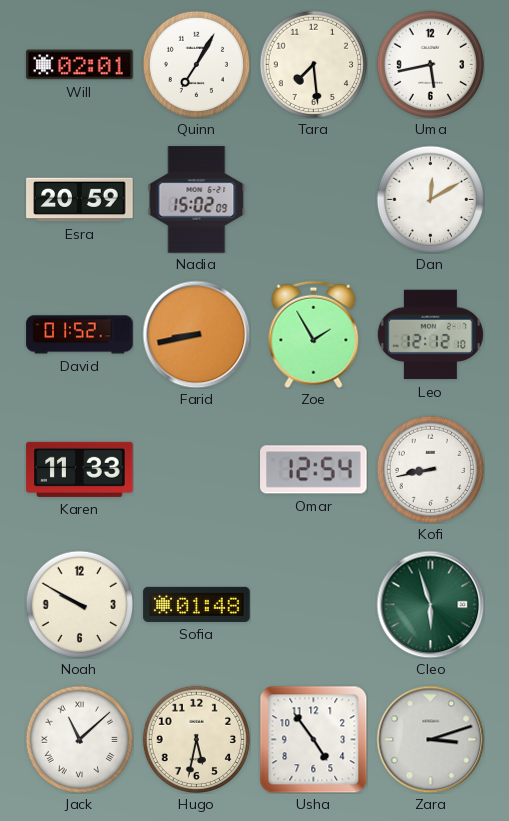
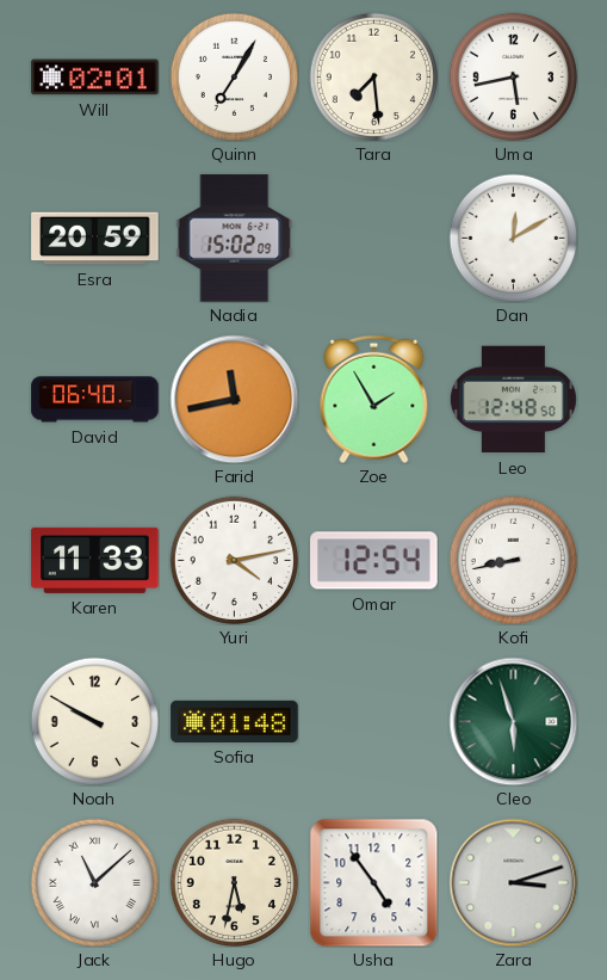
David: 01:52 -> 06:40 (95, 400)
Farid: 8:43 -> 11:43 (234, 399)
Leo: 12:12 -> 12:48 (513, 400)
Yuri: none -> 4:13 (234, 560)
